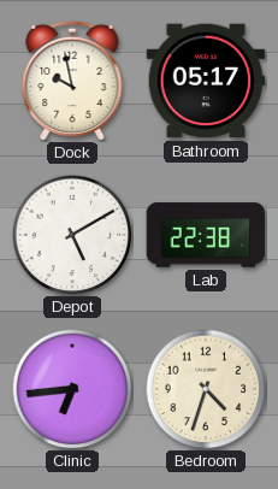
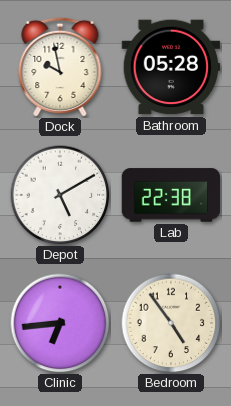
Bathroom: 05:17 -> 05:28 (171, 67)
Bedroom: 4:33 -> 4:54 (171, 323)
